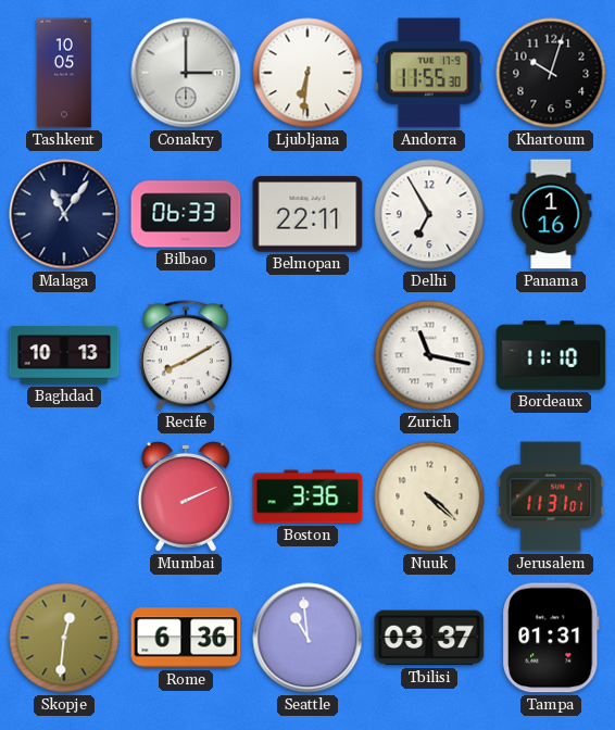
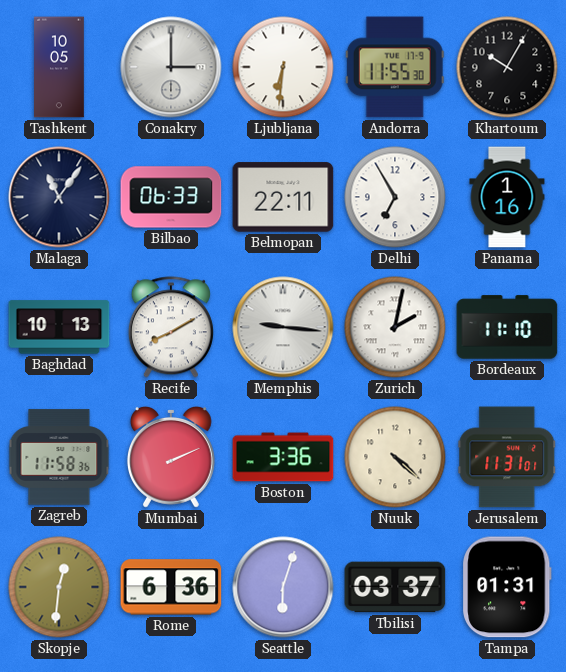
Khartoum: 10:03 -> 10:05 (507, 67)
Memphis: none -> 9:16 (283, 327)
Zurich: 11:17 -> 2:02 (395, 327)
Zagreb: none -> 11:58 (59, 457)
Seattle: 10:59 -> 6:03 (283, 587)
